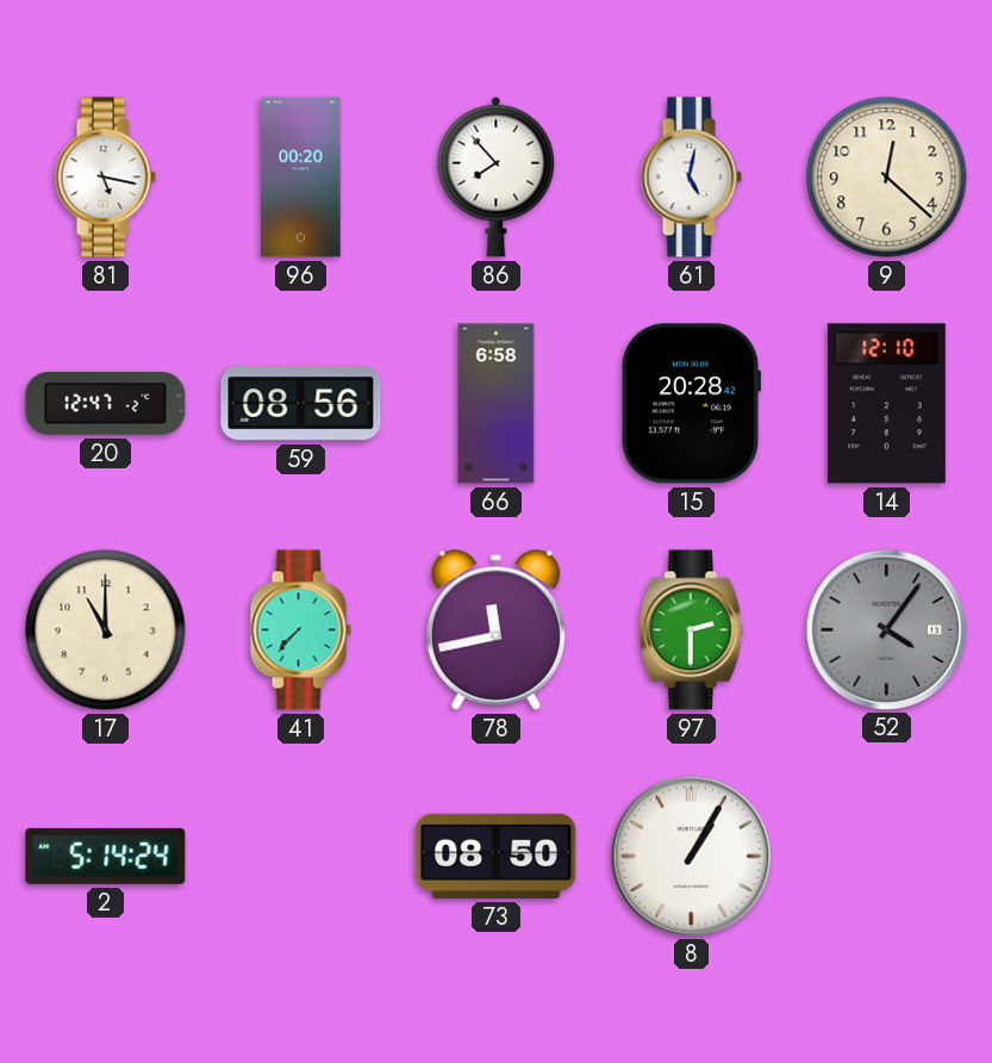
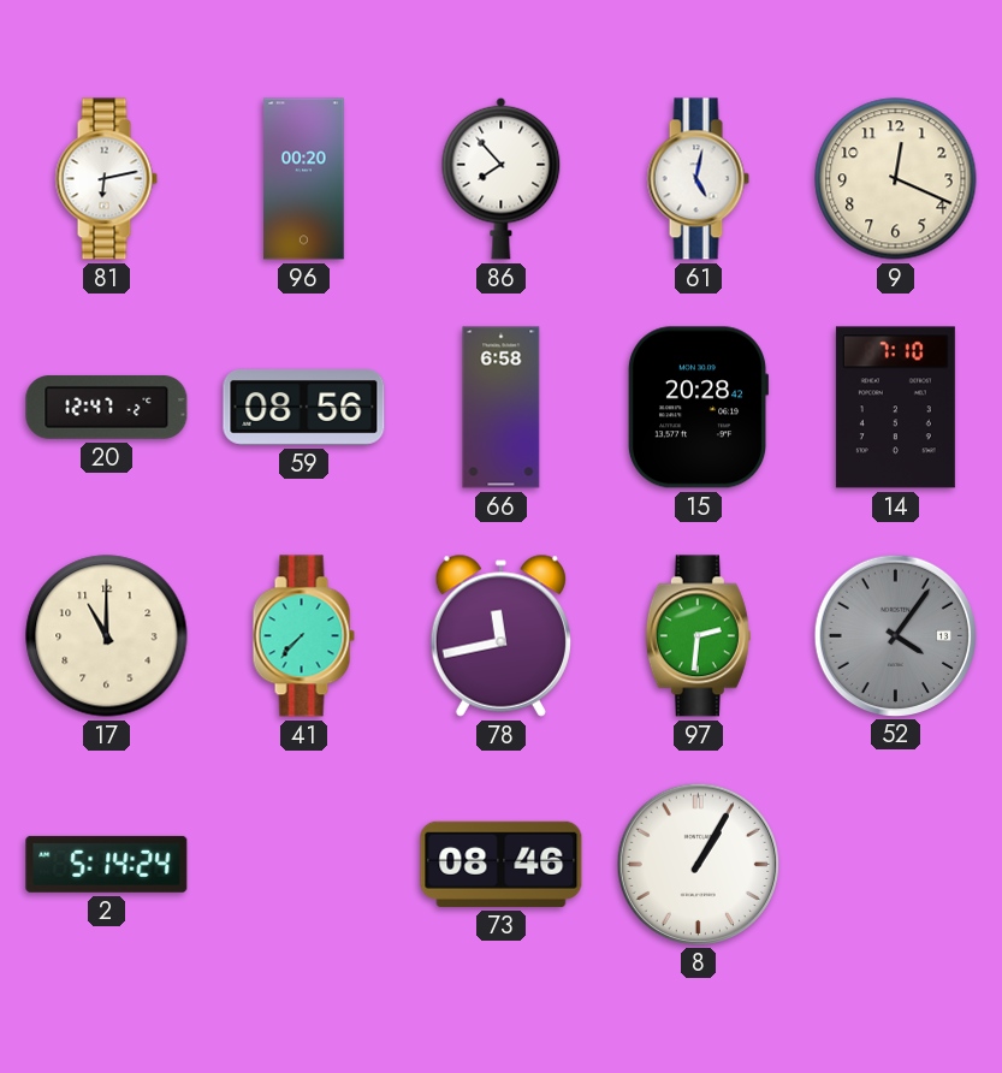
81: 5:17 -> 6:13 (106, 179)
9: 12:22 -> 12:19 (896, 179)
14: 12:10 -> 7:10 (895, 408)
97: 2:30 -> 2:31 (698, 636)
73: 08:50 -> 08:46 (502, 864)
